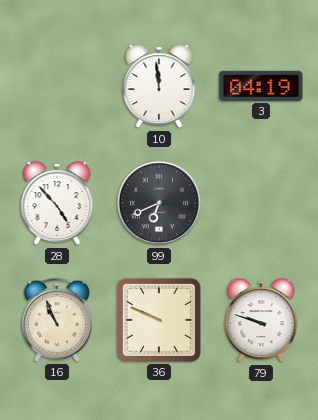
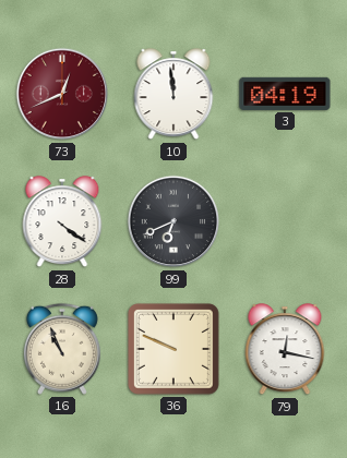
73: none -> 12:41 (62, 94)
28: 4:53 -> 4:21 (62, 222)
79: 9:48 -> 12:17 (285, 350)
